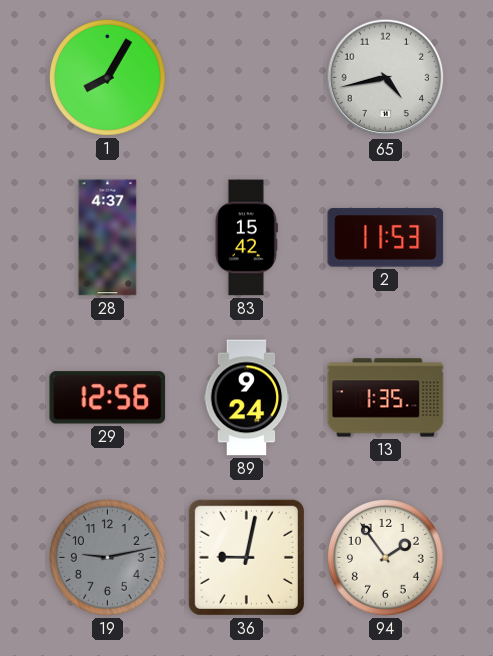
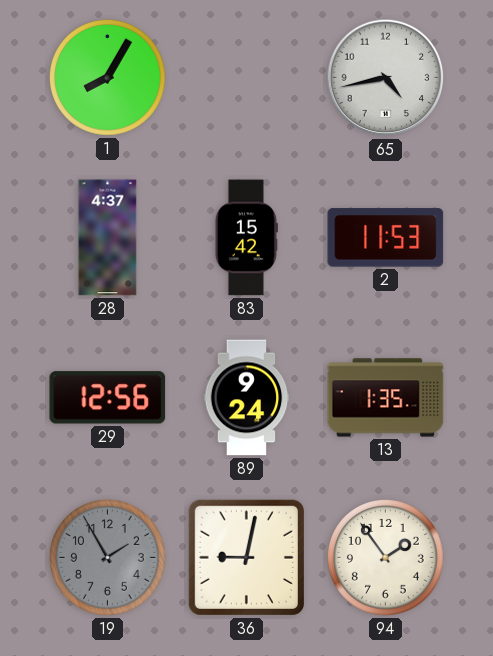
19: 9:13 -> 1:55 (107, 557)
